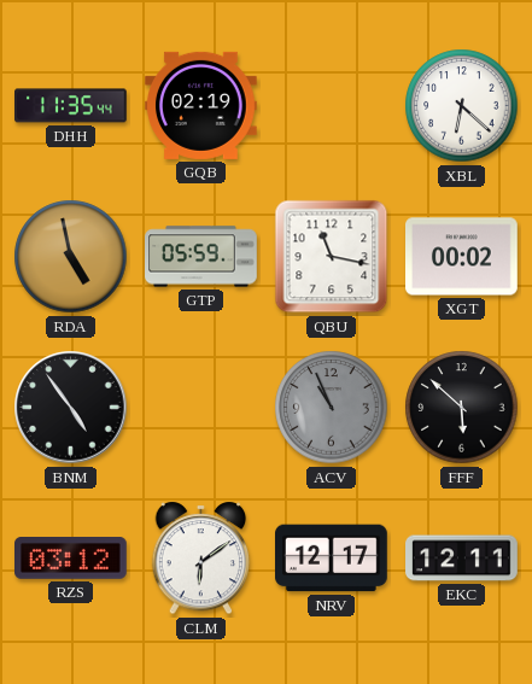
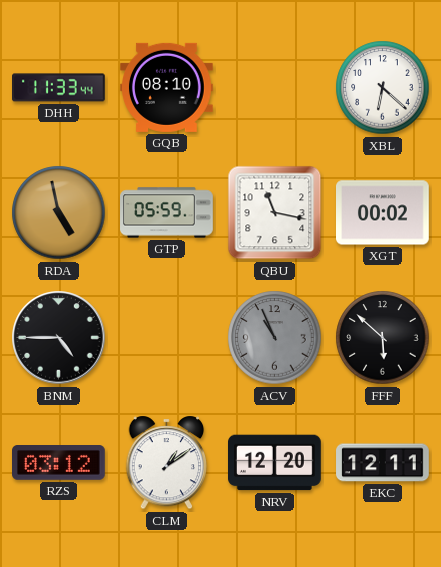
DHH: 11:35 -> 11:33 (59, 88)
GQB: 02:19 -> 08:10 (167, 87)
BNM: 4:54 -> 4:45 (59, 338)
CLM: 6:09 -> 1:09 (167, 463)
NRV: 12:17 -> 12:20 (275, 463)
